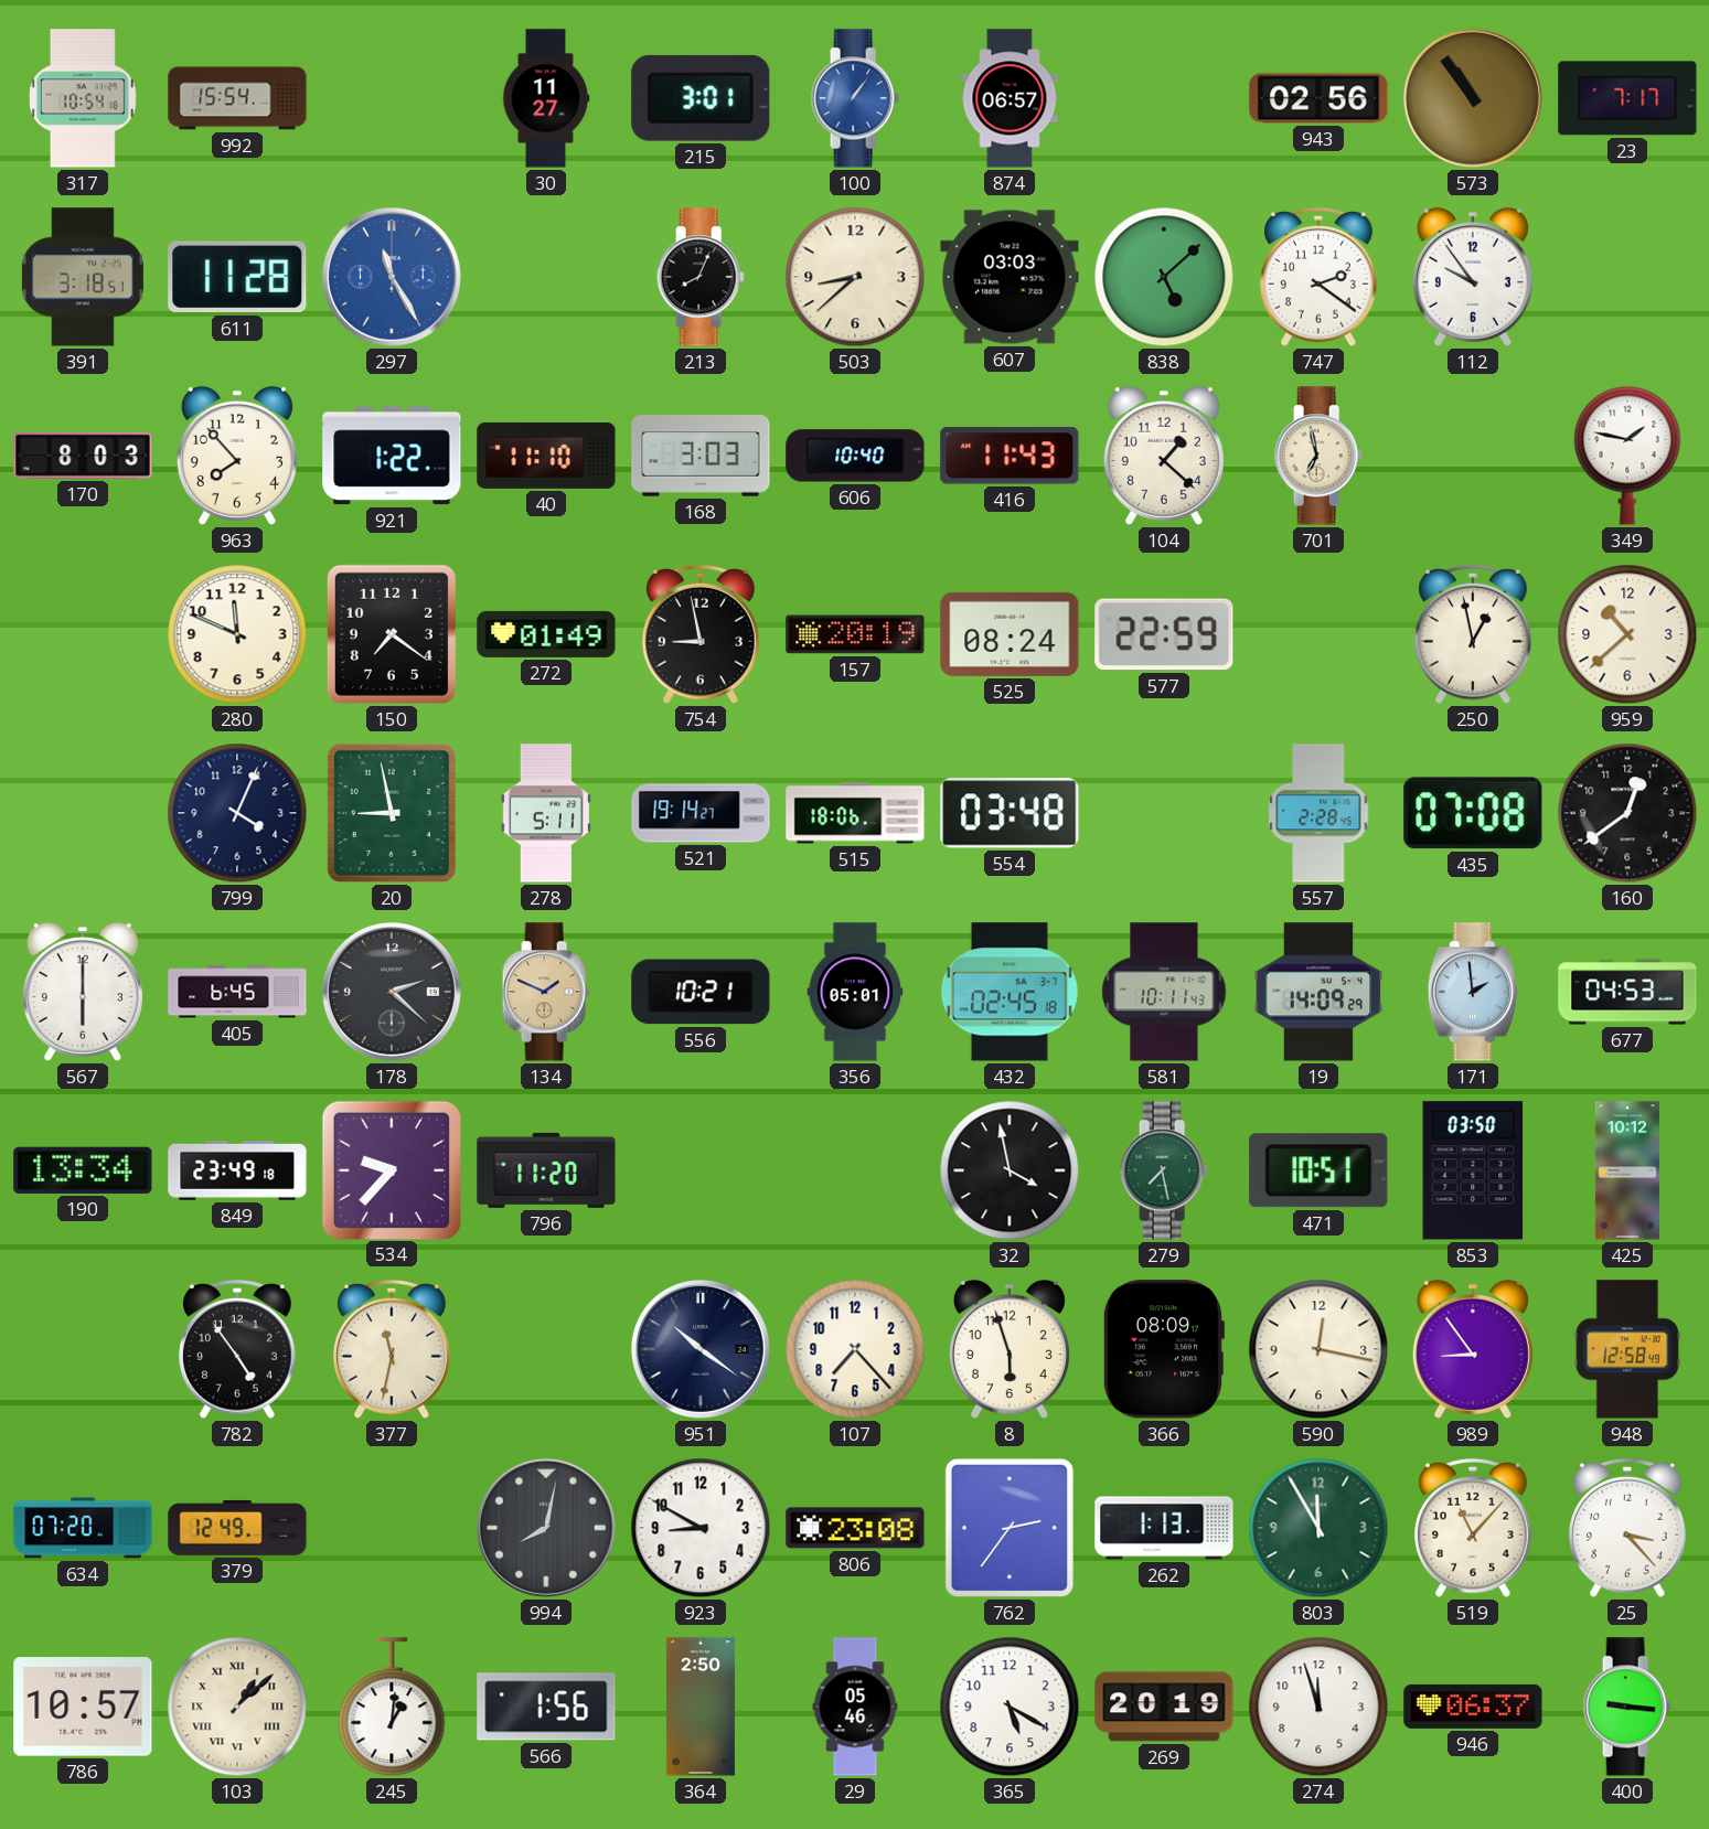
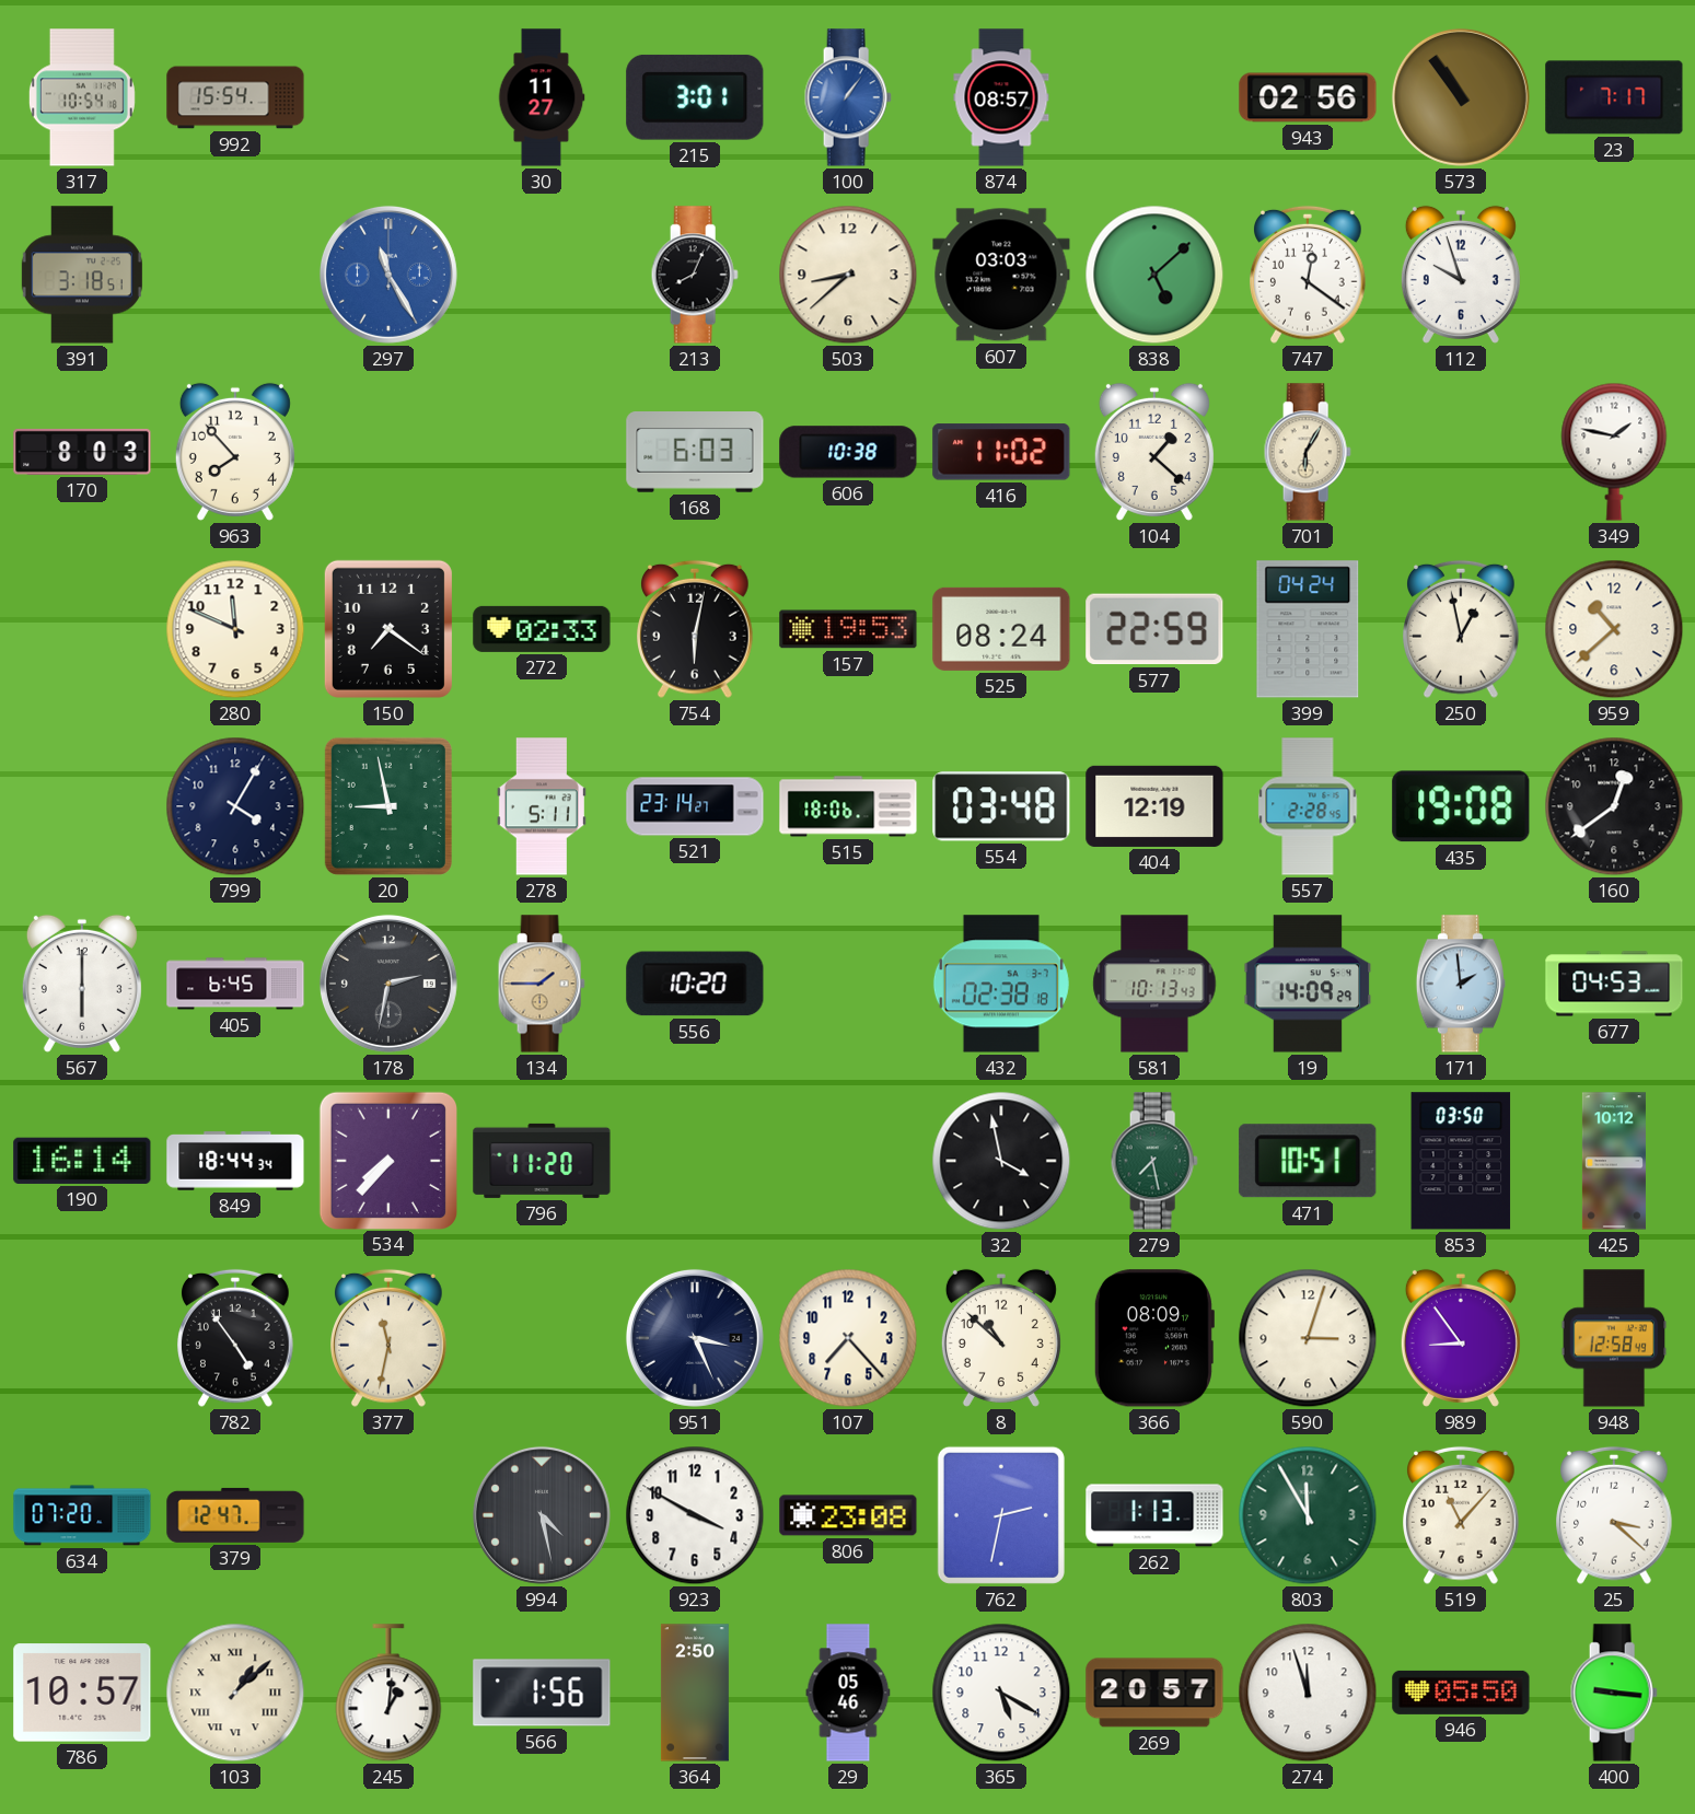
874: 06:57 -> 08:57 (1001, 97)
611: 11:28 -> none (237, 277)
747: 2:21 -> 12:21 (1309, 275)
112: 9:54 -> 9:57 (1461, 275)
921: 1:22 -> none (392, 456)
40: 11:10 -> none (546, 456)
168: 3:03 -> 6:03 (695, 452)
606: 10:40 -> 10:38 (848, 452)
416: 11:43 -> 11:02 (1001, 452)
701: 6:58 -> 6:05 (1308, 452)
272: 01:49 -> 02:33 (542, 629)
754: 8:58 -> 6:02 (696, 629)
157: 20:19 -> 19:53 (848, 629)
399: none -> 04:24 (1308, 629)
799: 4:04 -> 4:05 (235, 806)
521: 19:14 -> 23:14 (695, 806)
404: none -> 12:19 (1154, 806)
435: 07:08 -> 19:08 (1461, 806)
178: 2:22 -> 2:32 (388, 984)
134: 1:49 -> 1:45 (542, 984)
556: 10:21 -> 10:20 (695, 984)
356: 05:01 -> none (855, 992)
432: 02:45 -> 02:38 (1001, 984)
581: 10:11 -> 10:13 (1154, 984)
190: 13:34 -> 16:14 (82, 1161)
849: 23:49 -> 18:44 (235, 1161)
534: 9:37 -> 7:37 (387, 1160)
951: 10:21 -> 3:26 (695, 1338)
8: 5:57 -> 10:52 (1001, 1338)
590: 12:17 -> 3:03 (1308, 1338)
379: 12:49 -> 12:47 (235, 1515)
994: 8:02 -> 4:28 (542, 1515)
923: 8:50 -> 3:50 (695, 1515)
762: 2:36 -> 2:32 (1001, 1515)
25: 3:23 -> 3:22 (1615, 1515)
269: 20:19 -> 20:57 (1154, 1693)
946: 06:37 -> 05:50 (1461, 1693)
